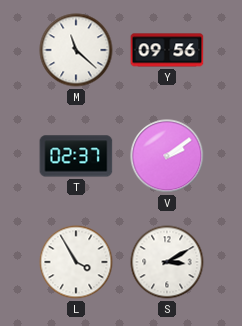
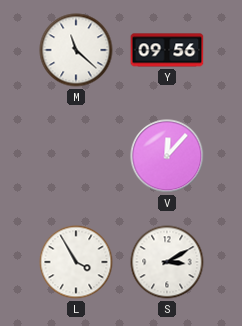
T: 02:37 -> none (76, 156)
V: 2:09 -> 12:07 (167, 156)
